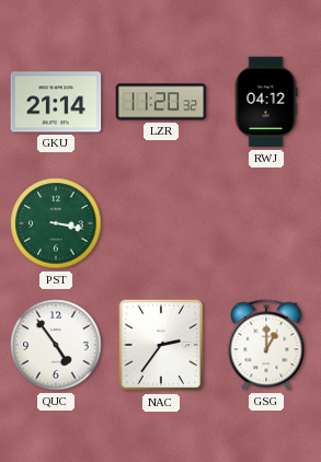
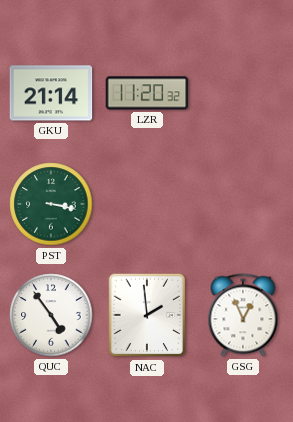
RWJ: 04:12 -> none (266, 102)
NAC: 2:36 -> 1:59 (147, 315)
GSG: 1:00 -> 12:56 (243, 315)
